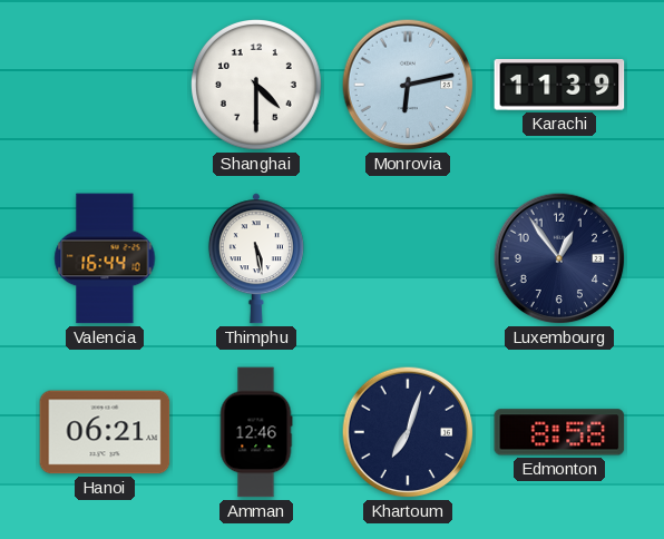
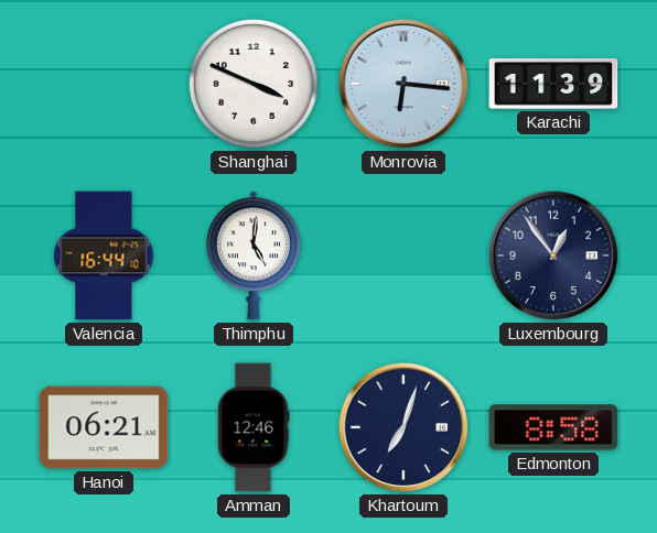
Shanghai: 4:30 -> 3:49 (255, 85)
Monrovia: 6:13 -> 6:16 (403, 84)
Thimphu: 5:28 -> 5:01 (254, 255)
